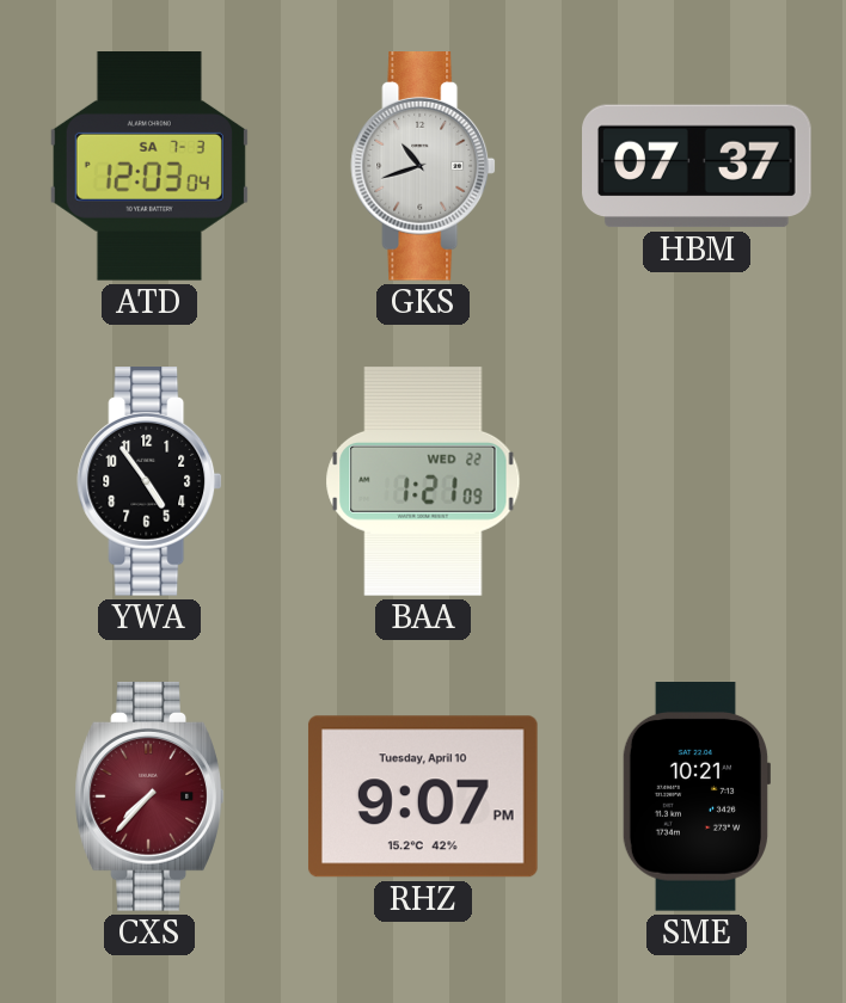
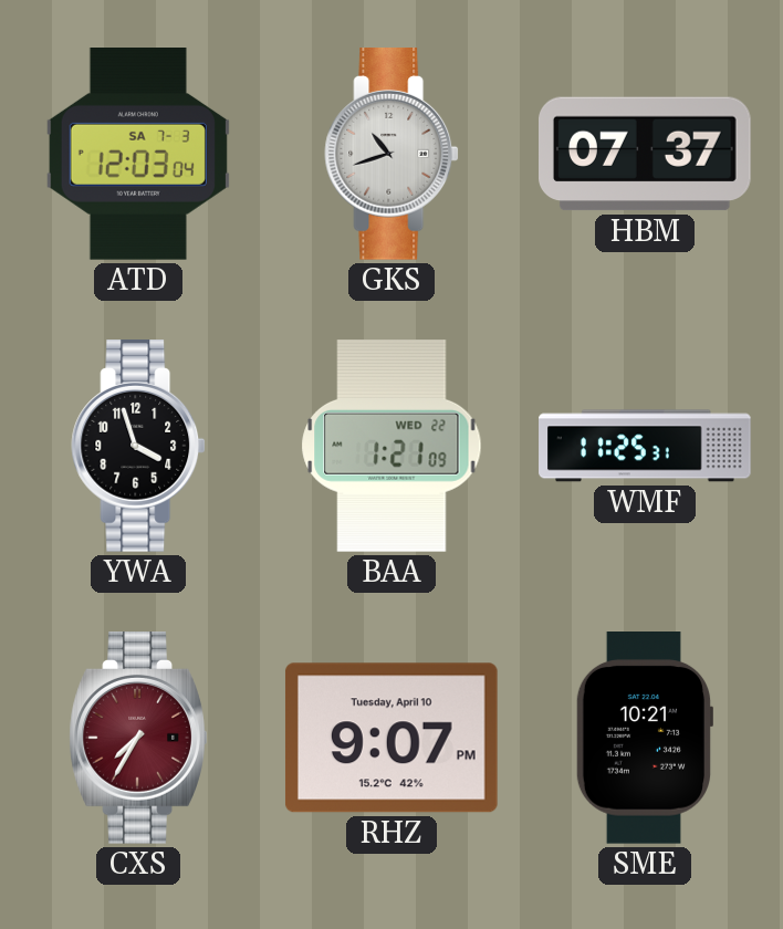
YWA: 4:54 -> 3:57 (138, 447)
WMF: none -> 11:25 (645, 446)
CXS: 7:37 -> 7:35 (138, 739)
